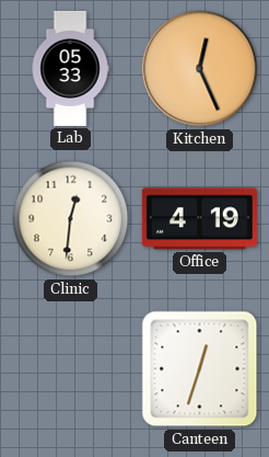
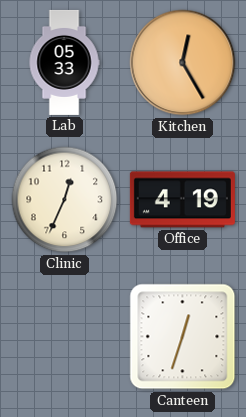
Kitchen: 12:26 -> 12:25 (183, 63)
Clinic: 12:31 -> 12:34 (65, 200)
